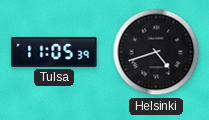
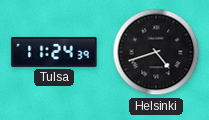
Tulsa: 11:05 -> 11:24 (54, 52)
